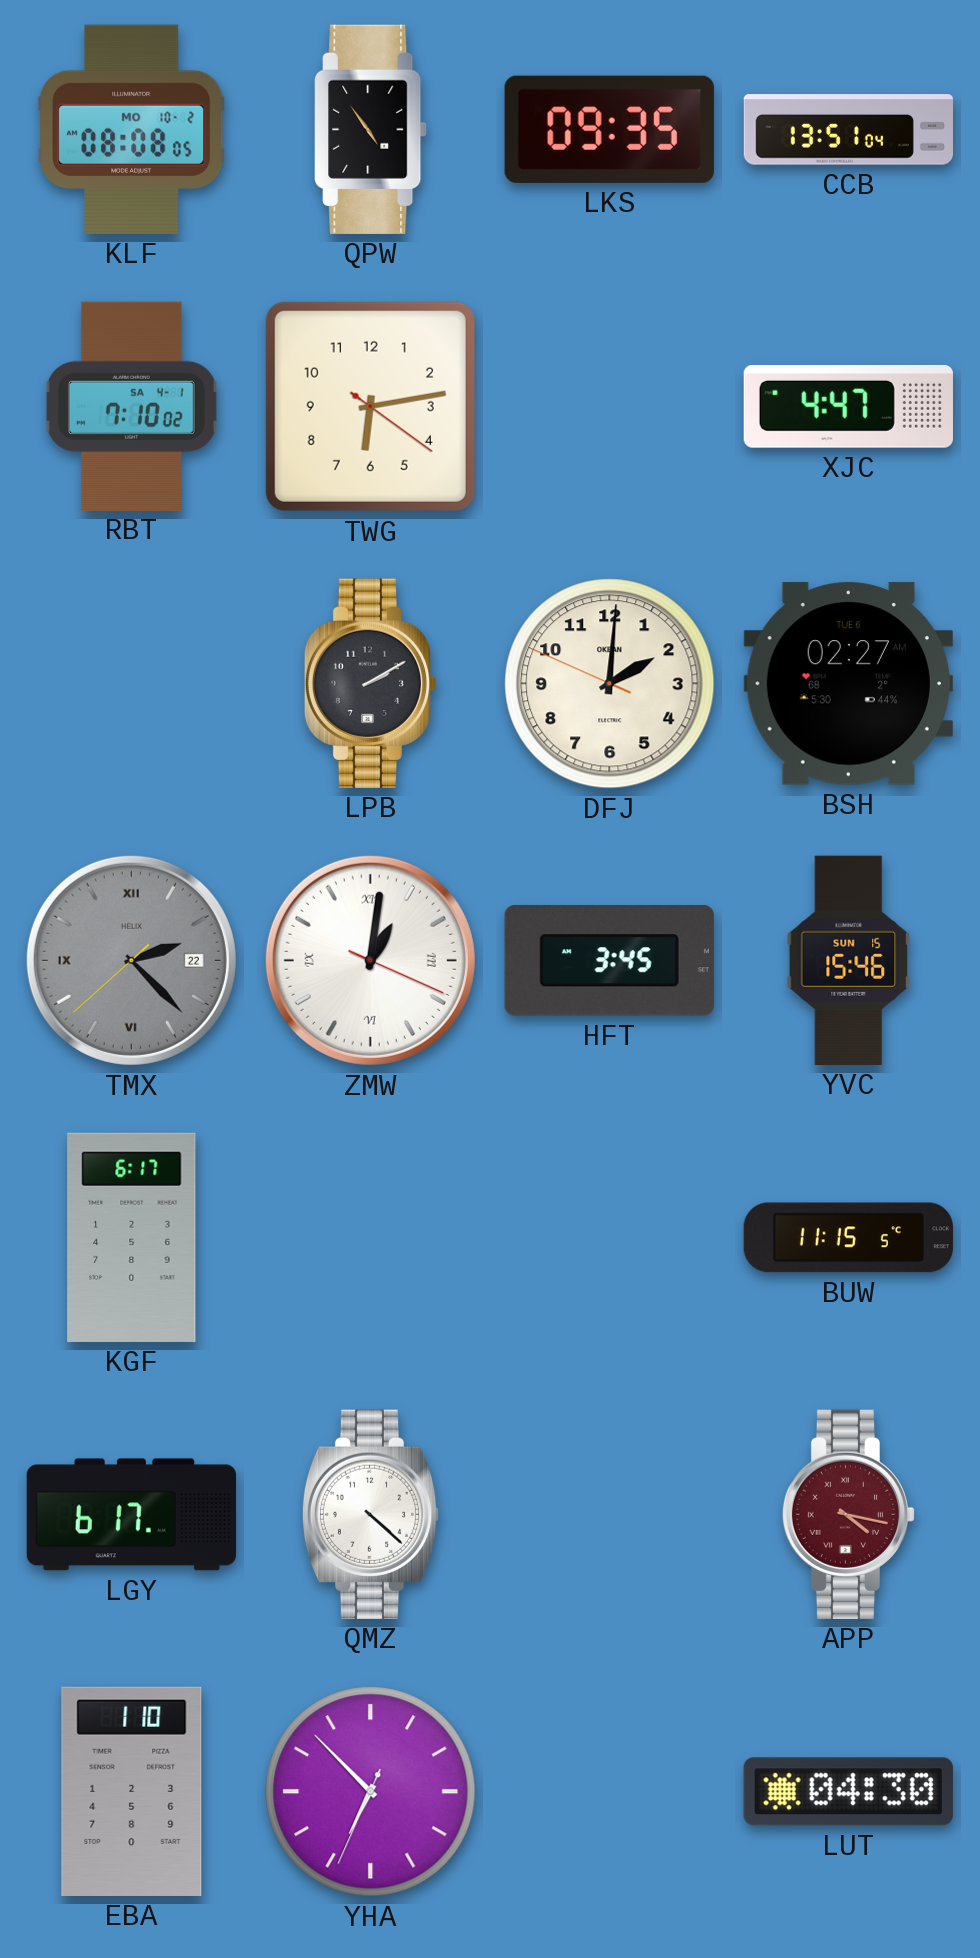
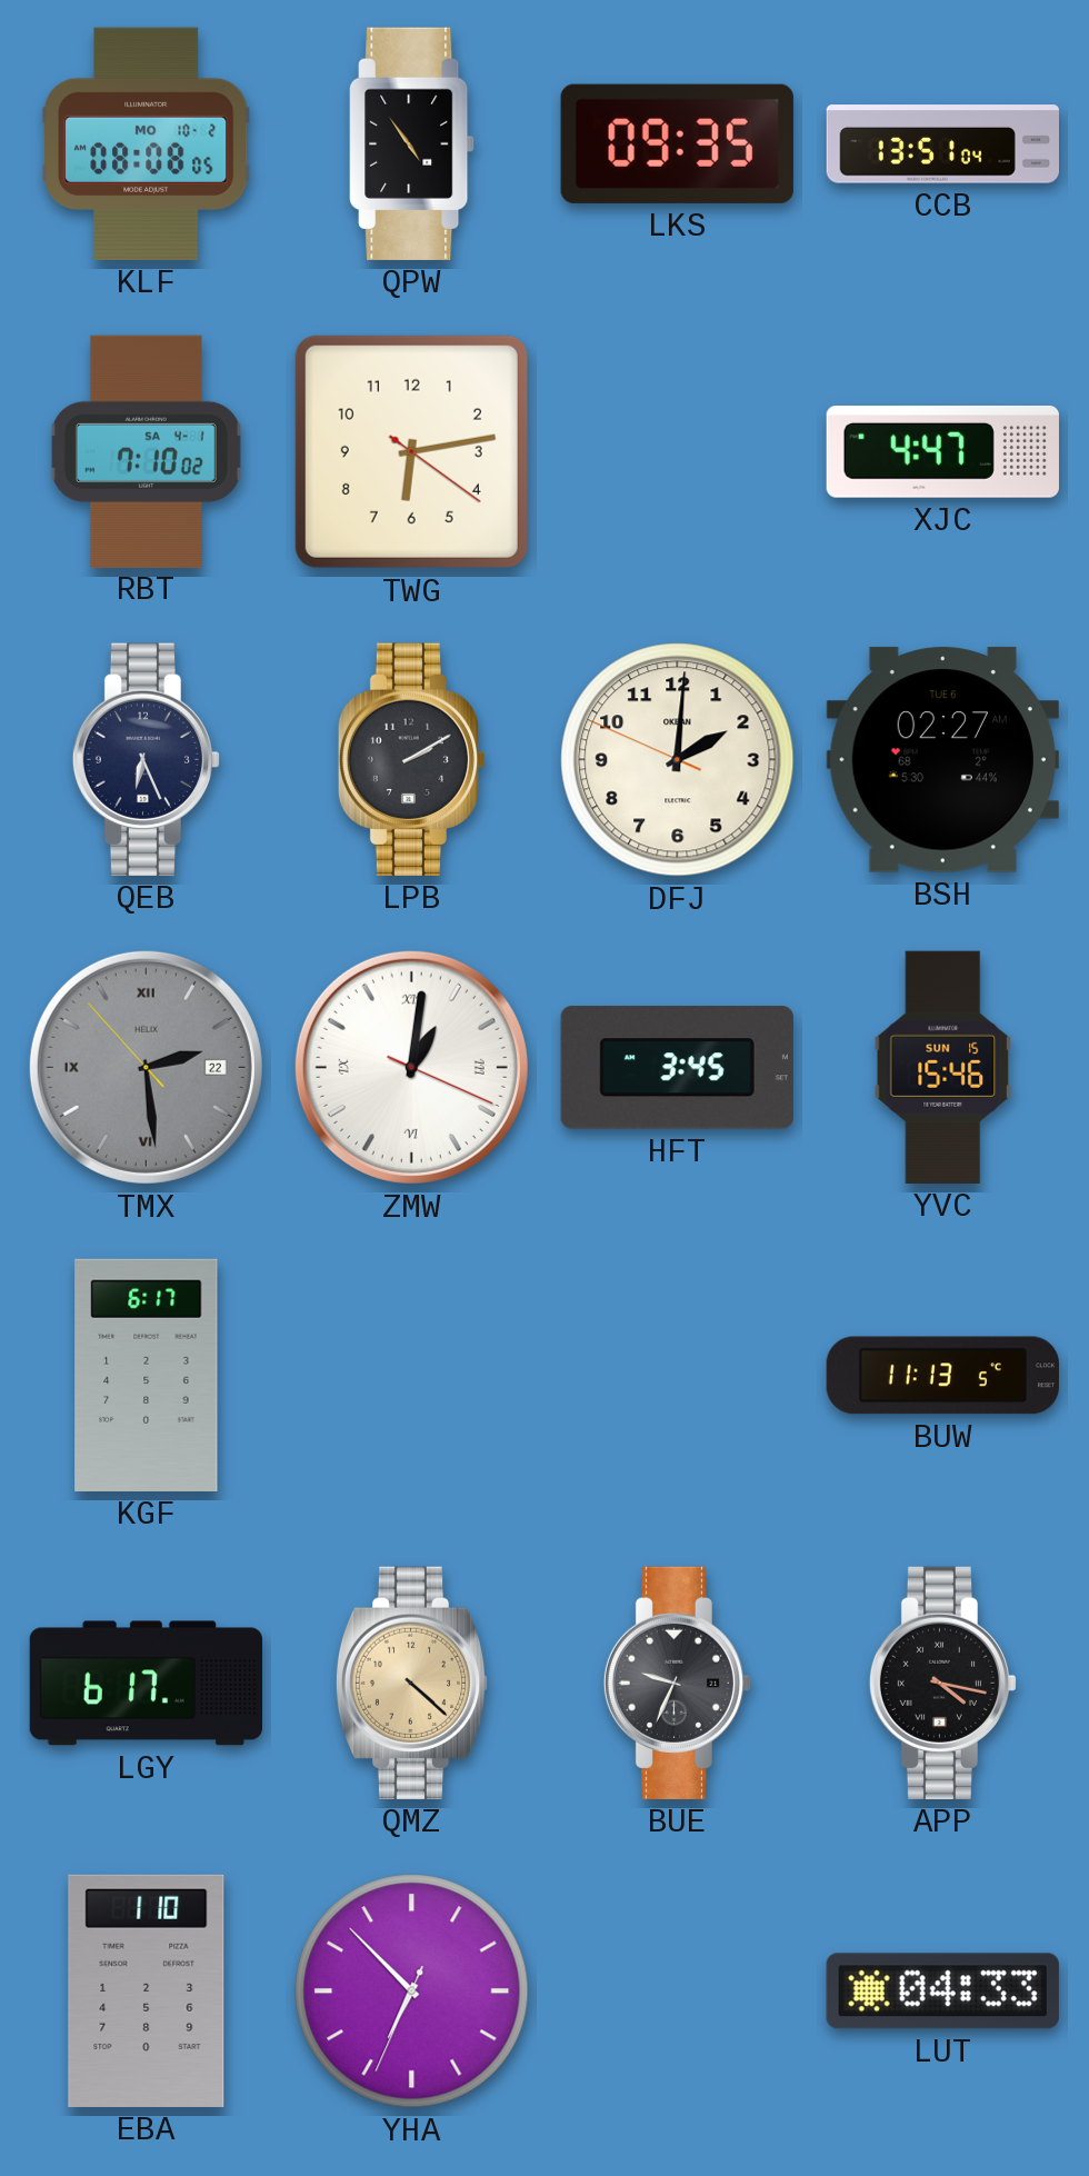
QEB: none -> 6:26 (147, 759)
TMX: 2:22 -> 2:28 (146, 1067)
BUW: 11:15 -> 11:13 (942, 1376)
QMZ dial: white -> champagne (412, 1683)
BUE: none -> 9:34 (678, 1683)
APP dial: burgundy -> black (943, 1683)
LUT: 04:30 -> 04:33 (942, 1992)
